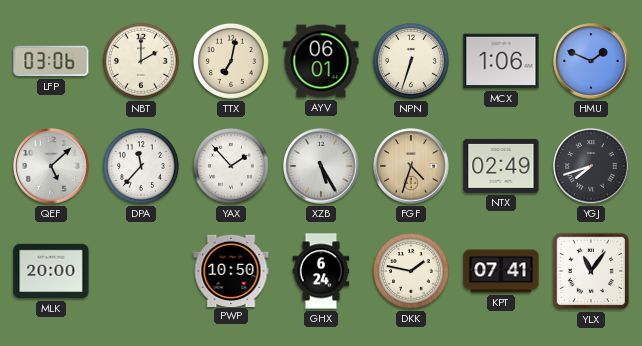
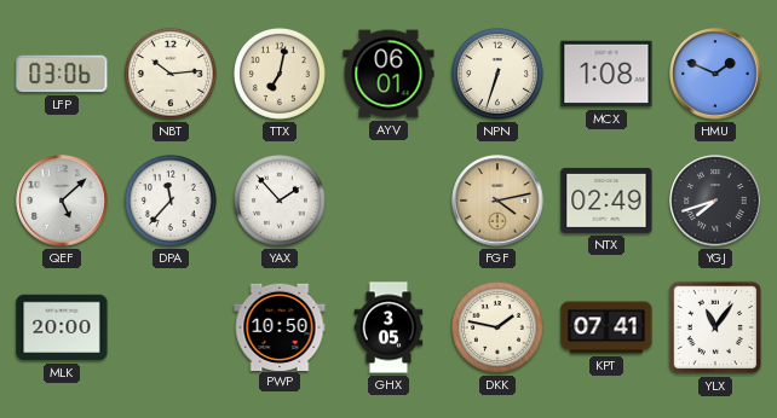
NBT: 2:00 -> 10:14 (171, 74)
MCX: 1:06 -> 1:08 (606, 74)
XZB: 5:25 -> none (321, 166)
FGF: 4:33 -> 4:13 (497, 201)
GHX: 6:24 -> 3:05 (388, 327)
